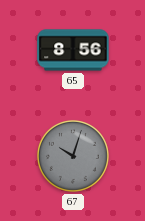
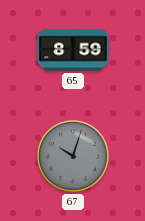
65: 8:56 -> 8:59 (73, 50)
